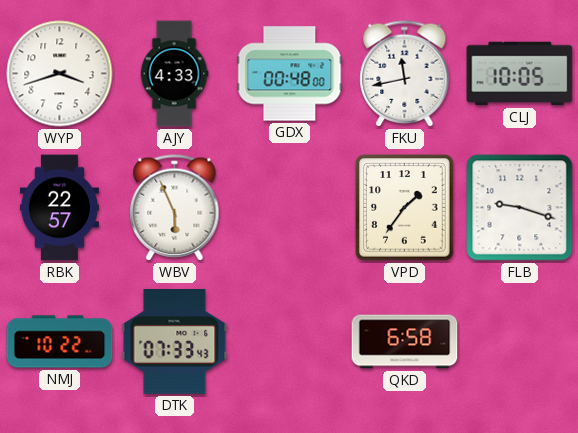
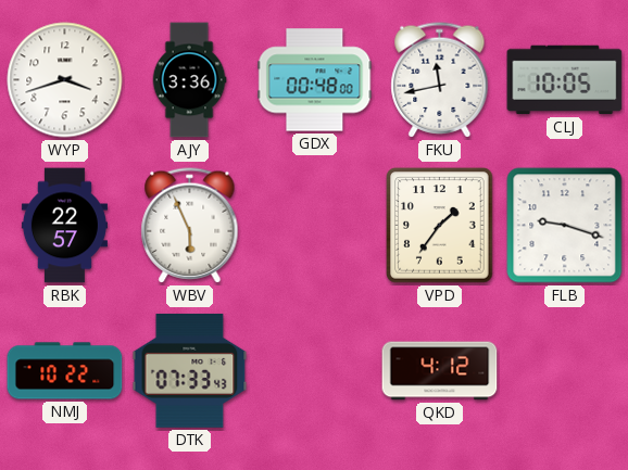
AJY: 4:33 -> 3:36 (189, 80)
QKD: 6:58 -> 4:12 (440, 371)
